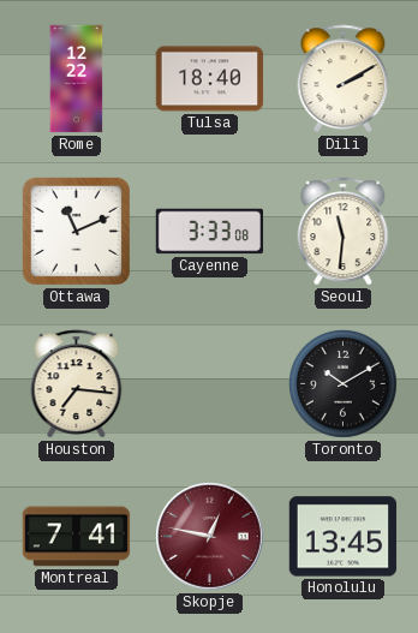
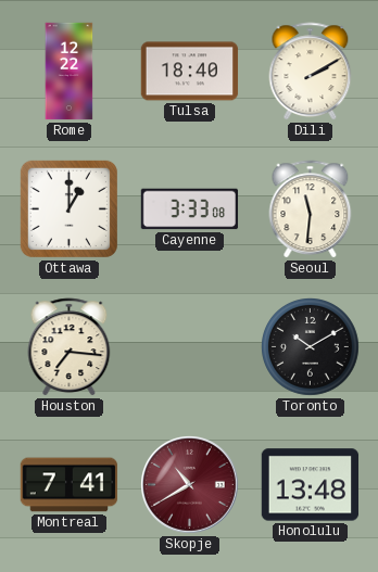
Ottawa: 11:11 -> 1:00 (68, 208)
Skopje: 12:47 -> 10:40 (190, 485)
Honolulu: 13:45 -> 13:48 (311, 485)
